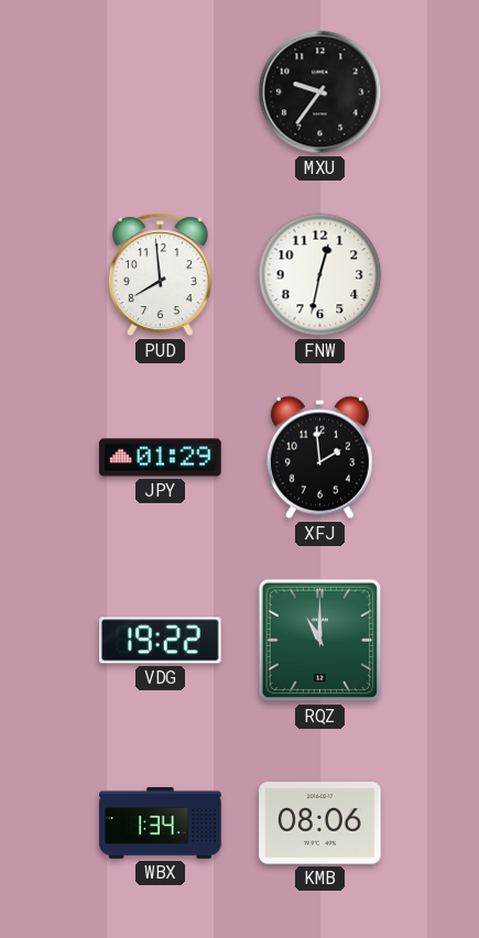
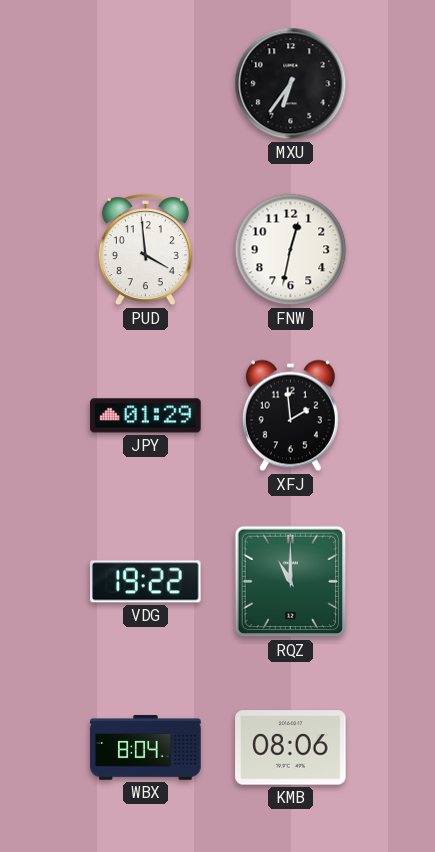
MXU: 9:36 -> 6:36 (291, 84)
PUD: 7:59 -> 3:59 (145, 250)
WBX: 1:34 -> 8:04 (146, 748)
